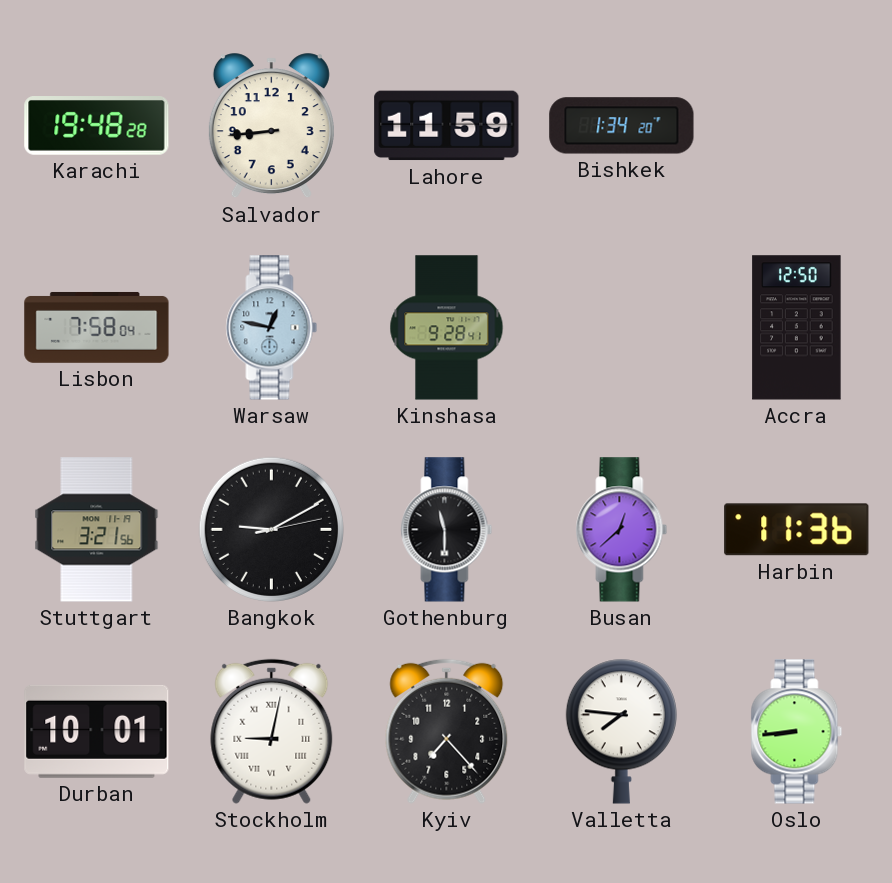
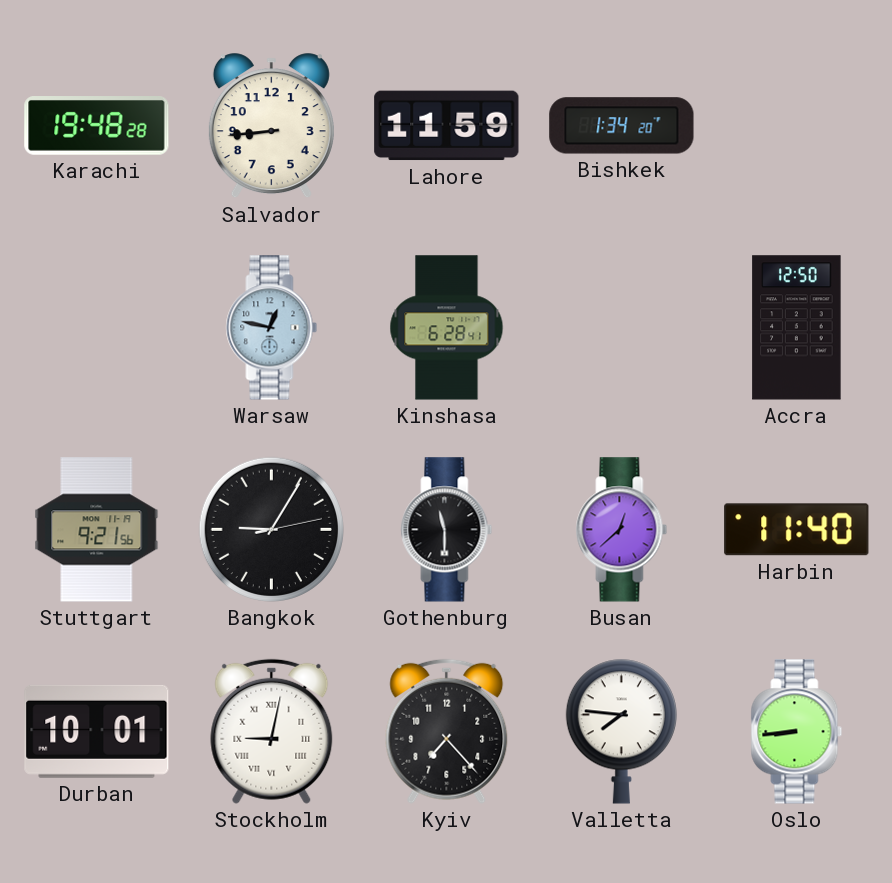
Lisbon: 7:58 -> none (97, 328)
Kinshasa: 9:28 -> 6:28 (447, 328)
Stuttgart: 3:21 -> 9:21 (97, 530)
Bangkok: 9:10 -> 9:05 (271, 529)
Harbin: 11:36 -> 11:40 (797, 530)
